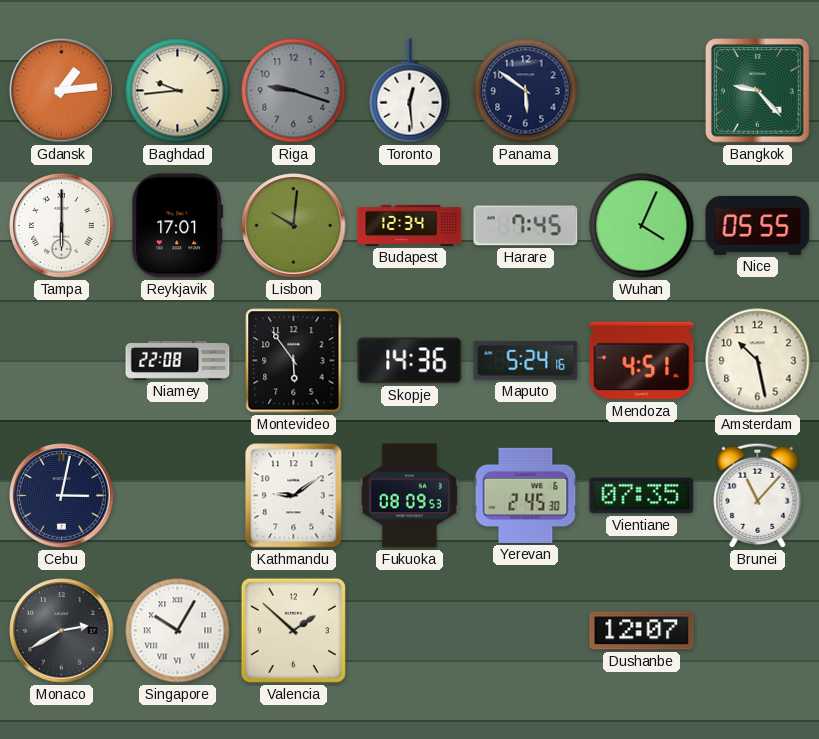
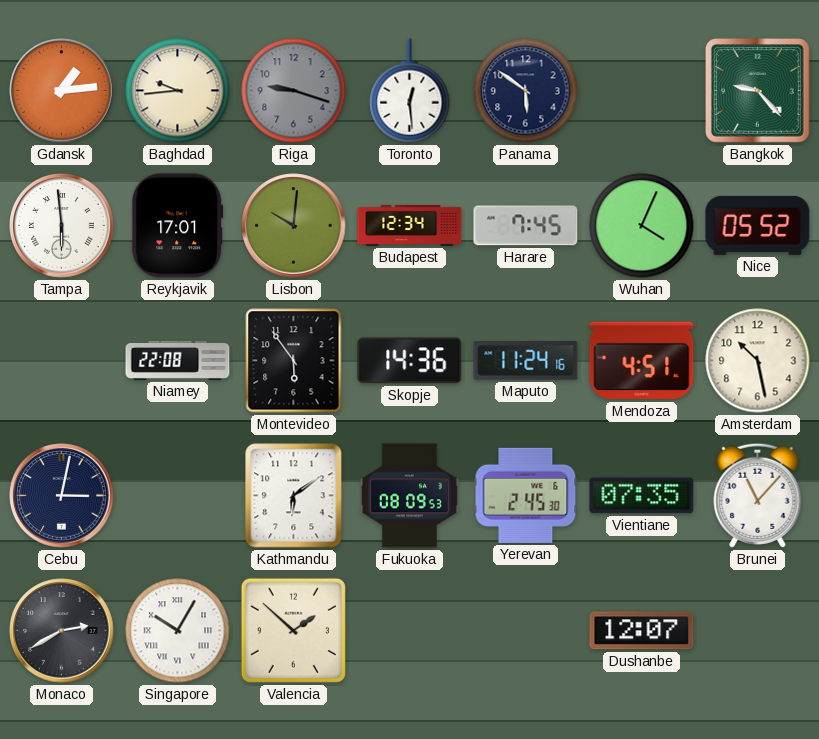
Tampa: 6:00 -> 5:59 (62, 226)
Nice: 05:55 -> 05:52 (758, 225)
Maputo: 5:24 -> 11:24 (526, 361)
Kathmandu: 9:09 -> 6:09 (294, 496)
